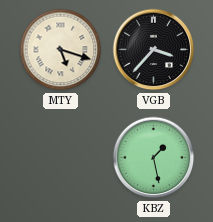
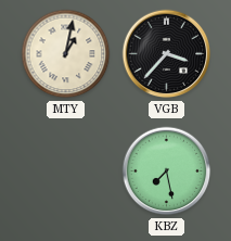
MTY: 5:18 -> 1:02 (66, 54)
KBZ: 1:28 -> 7:28 (167, 172)
